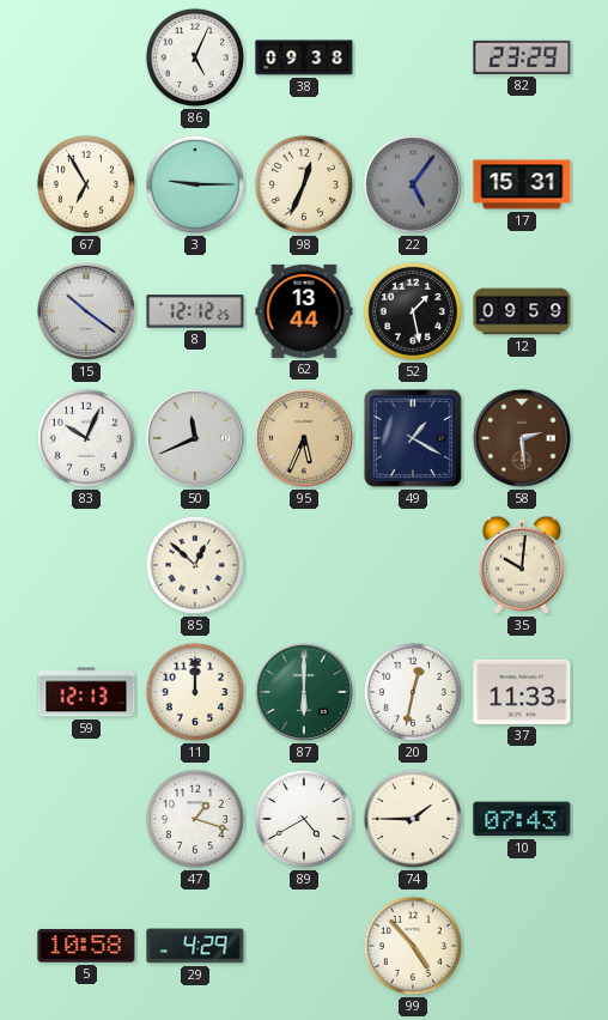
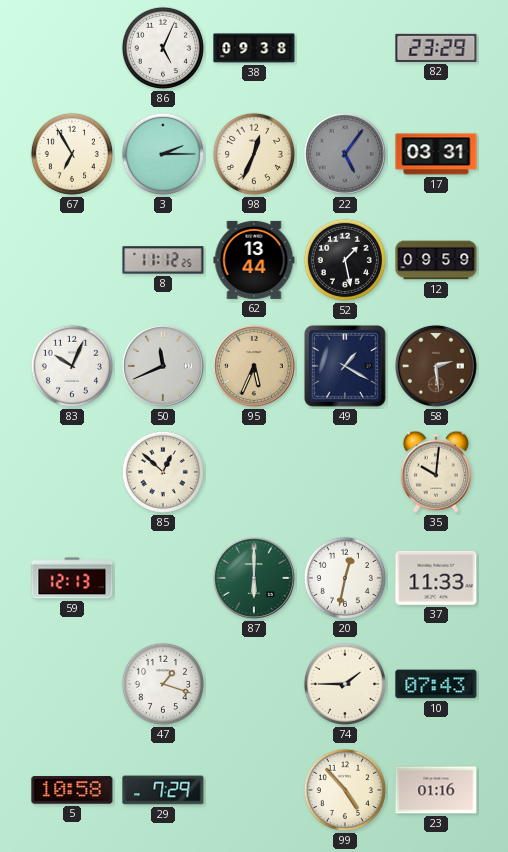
3: 9:15 -> 2:15 (163, 154)
17: 15:31 -> 03:31 (436, 154)
15: 10:21 -> none (86, 311)
8: 12:12 -> 11:12 (163, 260)
11: 12:00 -> none (195, 692)
89: 4:40 -> none (304, 819)
29: 4:29 -> 7:29 (163, 790)
23: none -> 01:16 (436, 790)
